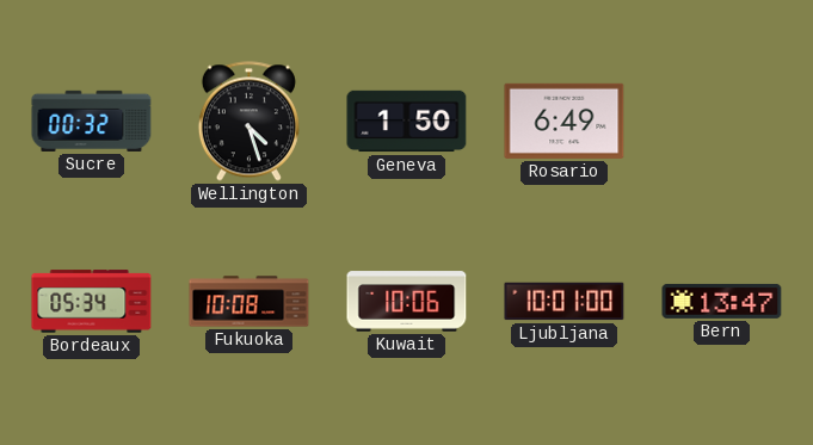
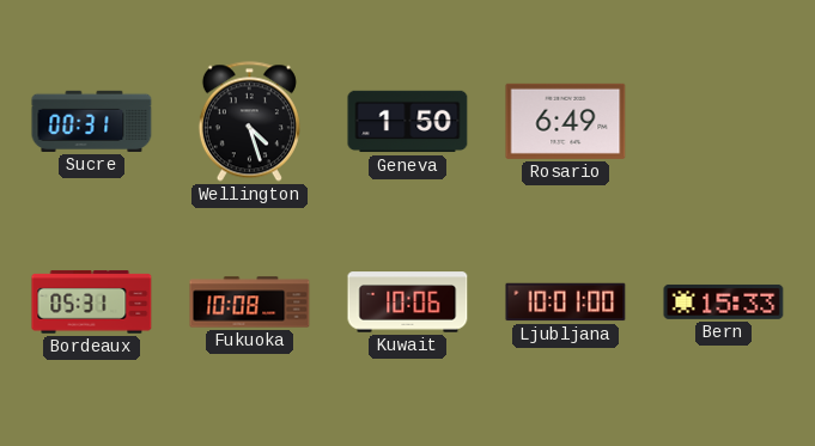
Sucre: 00:32 -> 00:31 (92, 121)
Bordeaux: 05:34 -> 05:31 (92, 303)
Bern: 13:47 -> 15:33 (724, 301)
